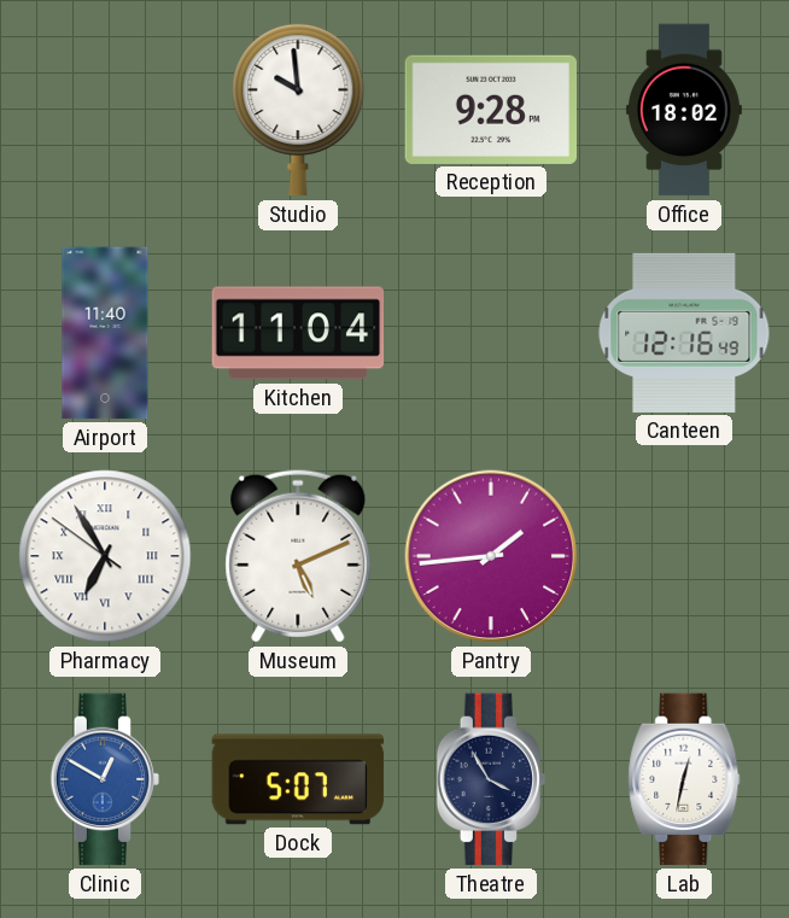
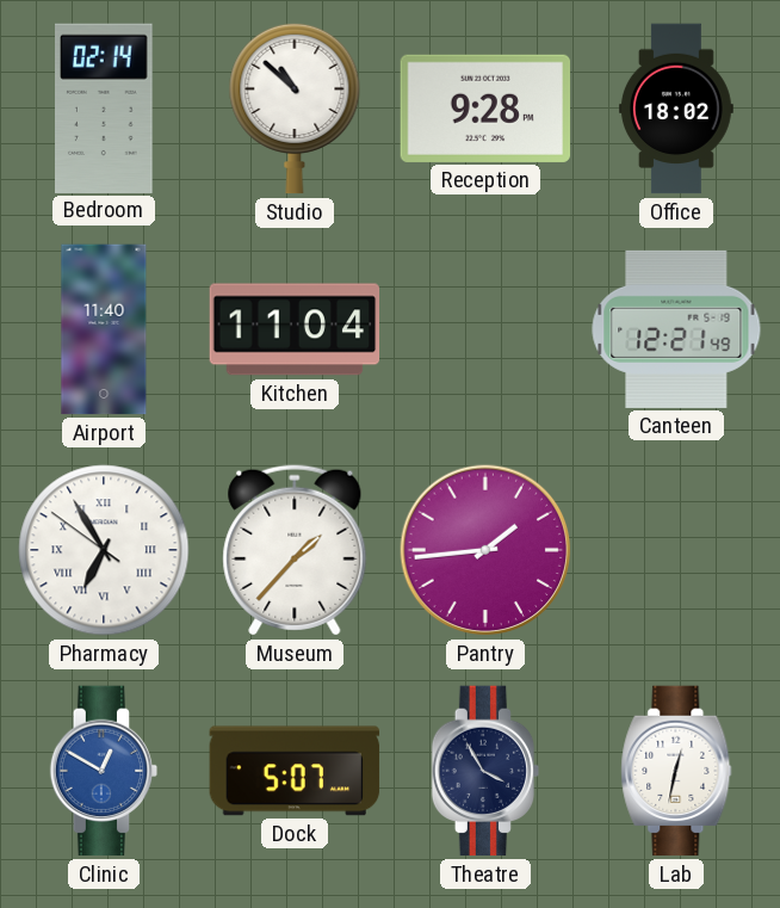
Bedroom: none -> 02:14 (105, 107)
Studio: 9:59 -> 10:52 (295, 109)
Canteen: 12:16 -> 12:21 (676, 329)
Museum: 5:11 -> 1:37 (295, 550)
